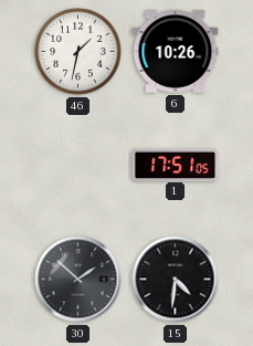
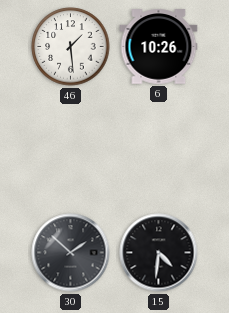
46: 1:32 -> 1:29 (71, 47)
1: 17:51 -> none (176, 165)
